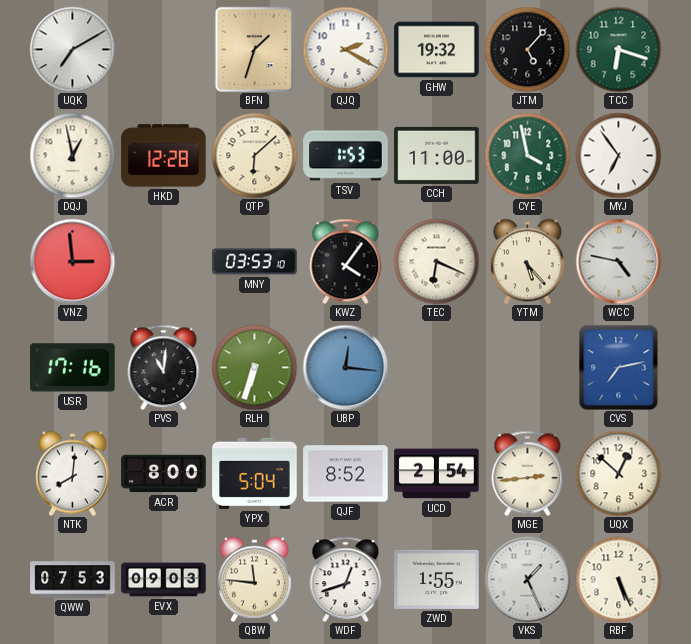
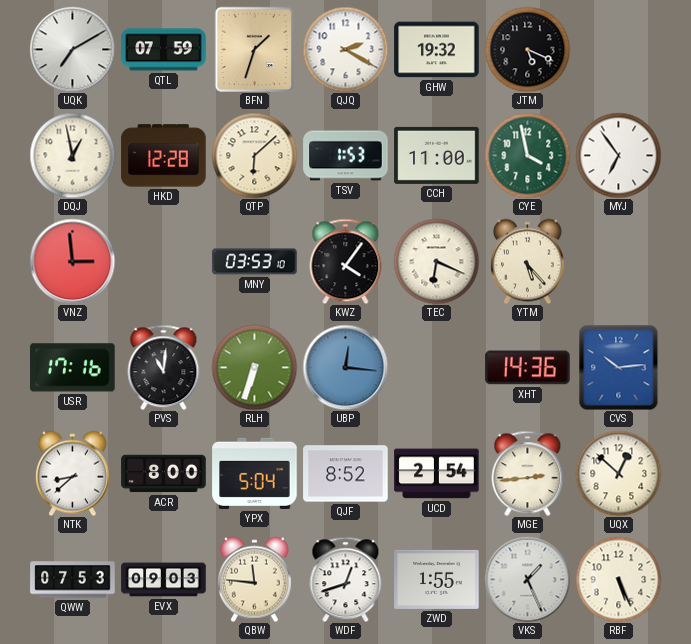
QTL: none -> 07:59 (164, 50)
JTM: 5:07 -> 5:19 (527, 49)
TCC: 6:18 -> none (618, 49)
WCC: 4:47 -> none (618, 261)
XHT: none -> 14:36 (528, 368)
CVS: 7:13 -> 10:14 (619, 367)
NTK: 8:01 -> 8:38 (72, 473)
